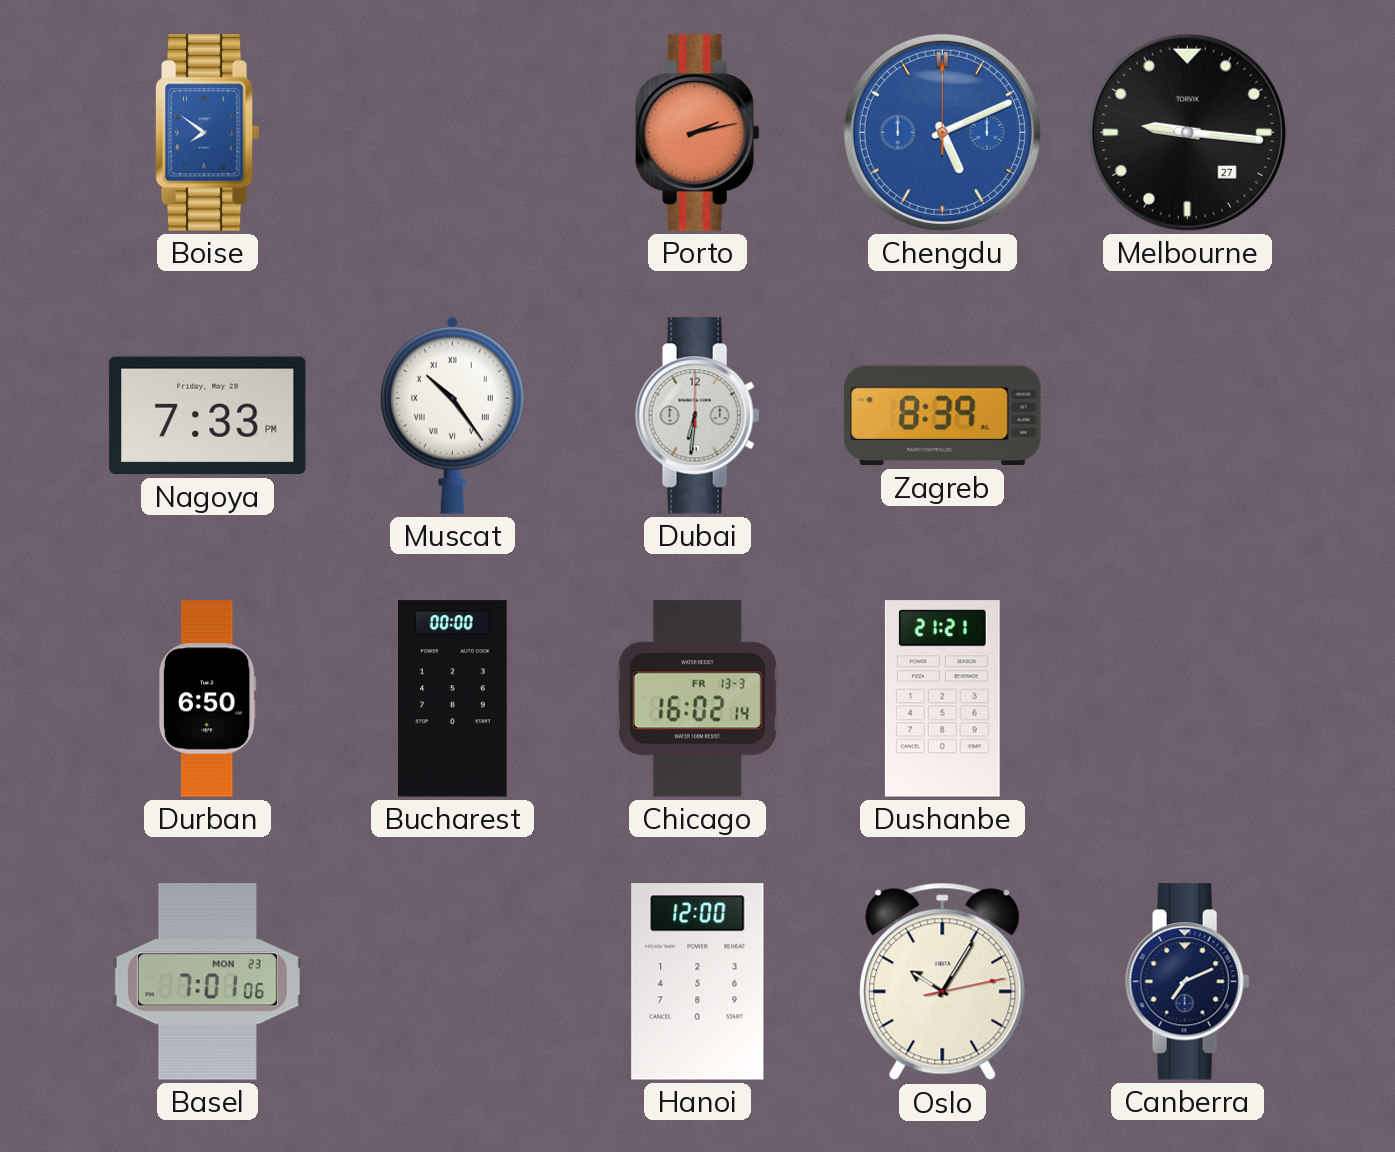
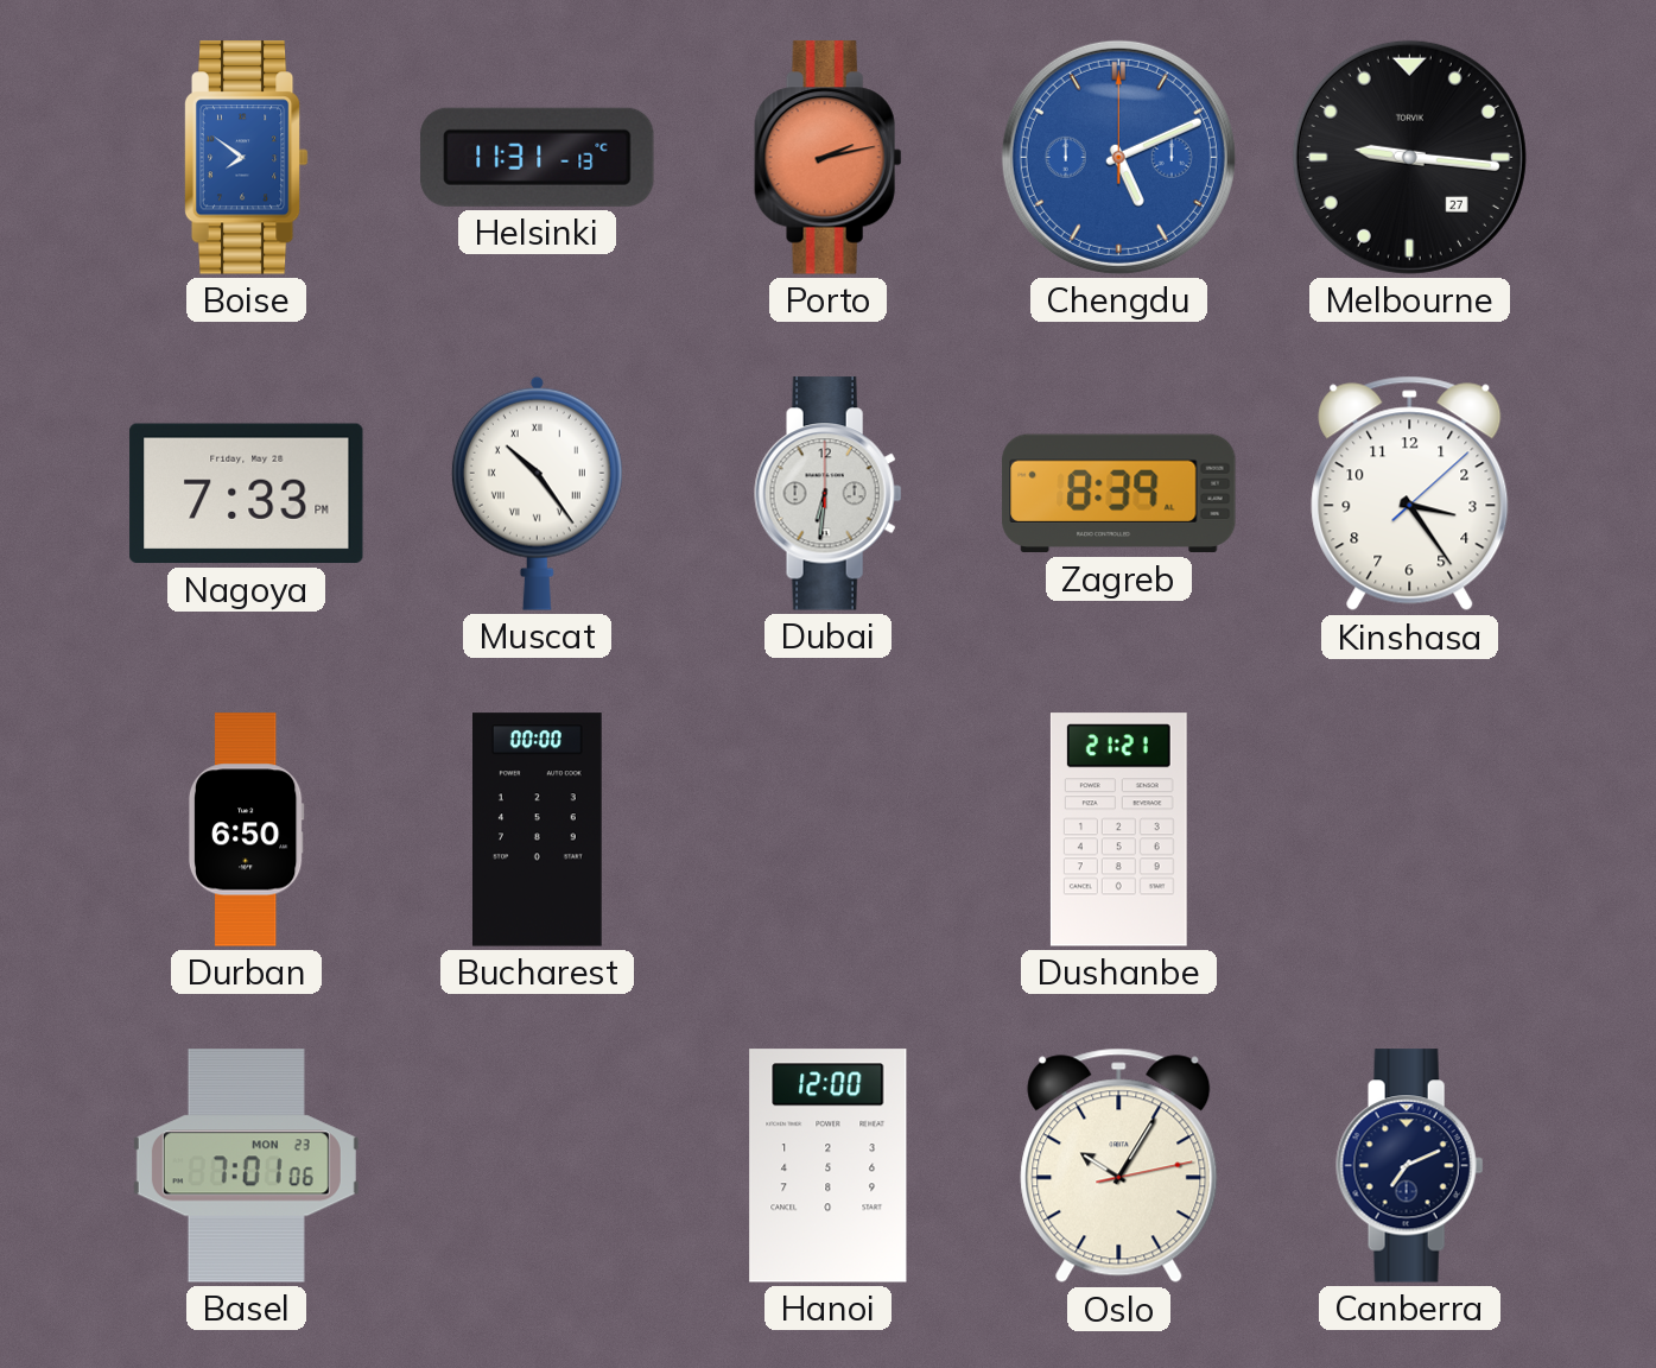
Helsinki: none -> 11:31 (538, 157)
Kinshasa: none -> 3:24 (1410, 494)
Chicago: 16:02 -> none (697, 699)
